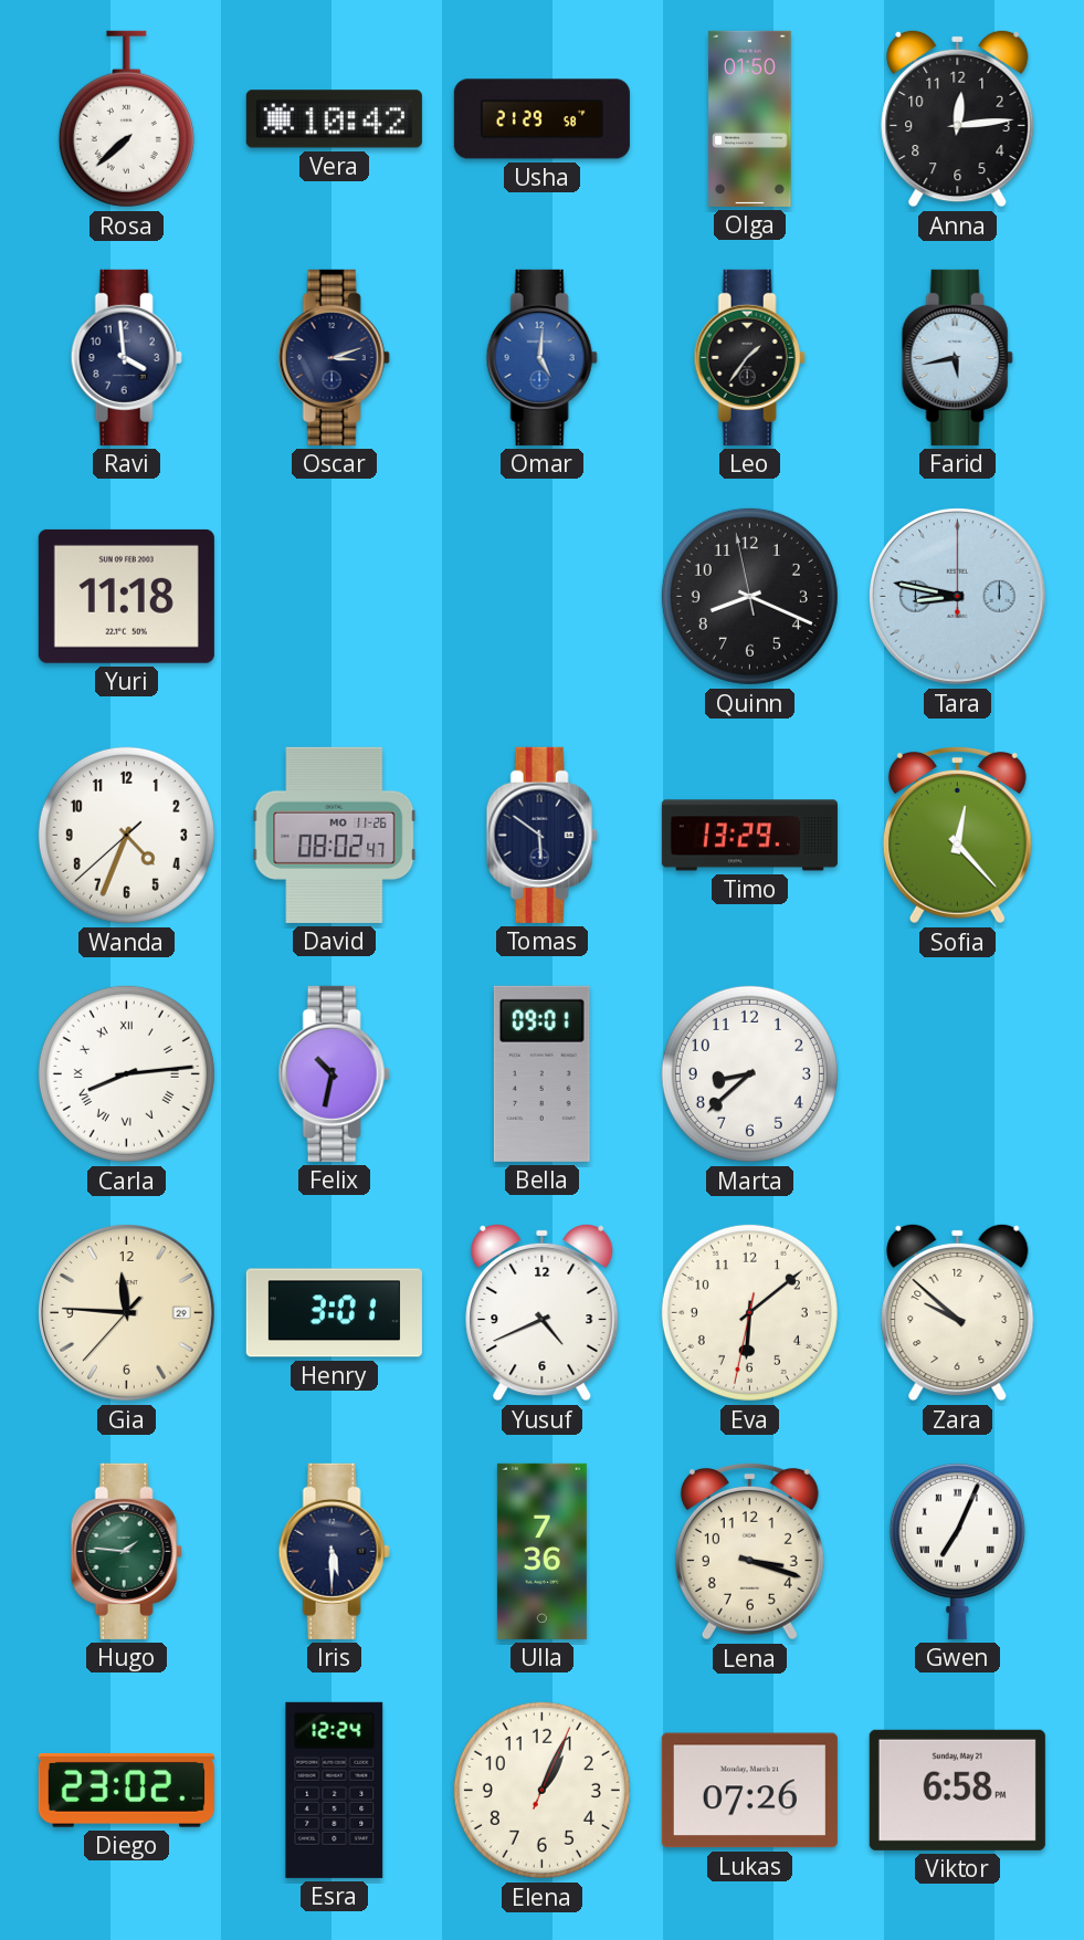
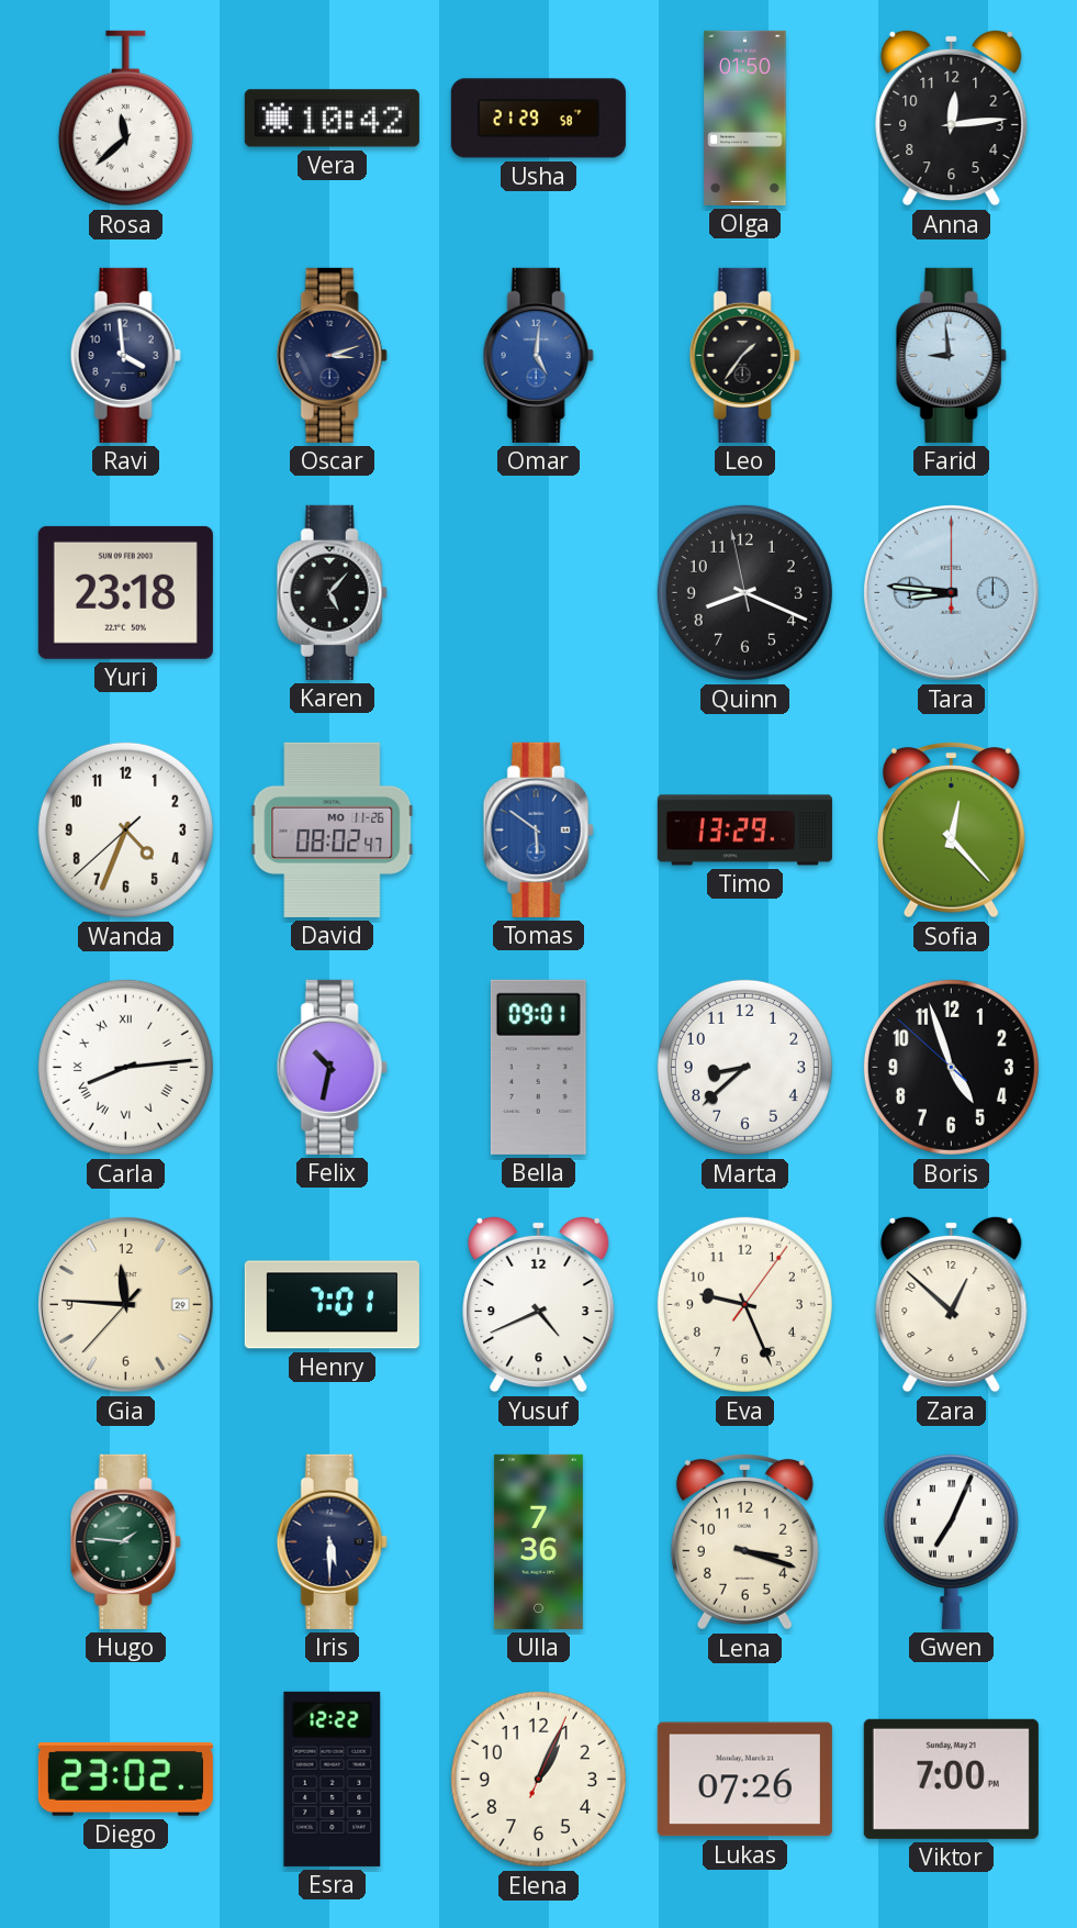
Rosa: 7:38 -> 11:38 (125, 119)
Farid: 5:43 -> 8:59 (951, 355)
Yuri: 11:18 -> 23:18 (125, 592)
Karen: none -> 5:07 (332, 592)
Tara: 8:47 -> 8:46 (952, 593)
Tomas dial: navy -> blue (538, 829)
Boris: none -> 4:56 (951, 1067)
Henry: 3:01 -> 7:01 (332, 1305)
Eva: 6:08 -> 9:26 (744, 1304)
Zara: 9:52 -> 12:52 (952, 1304)
Esra: 12:24 -> 12:22 (333, 1779)
Viktor: 6:58 -> 7:00 (951, 1779)
